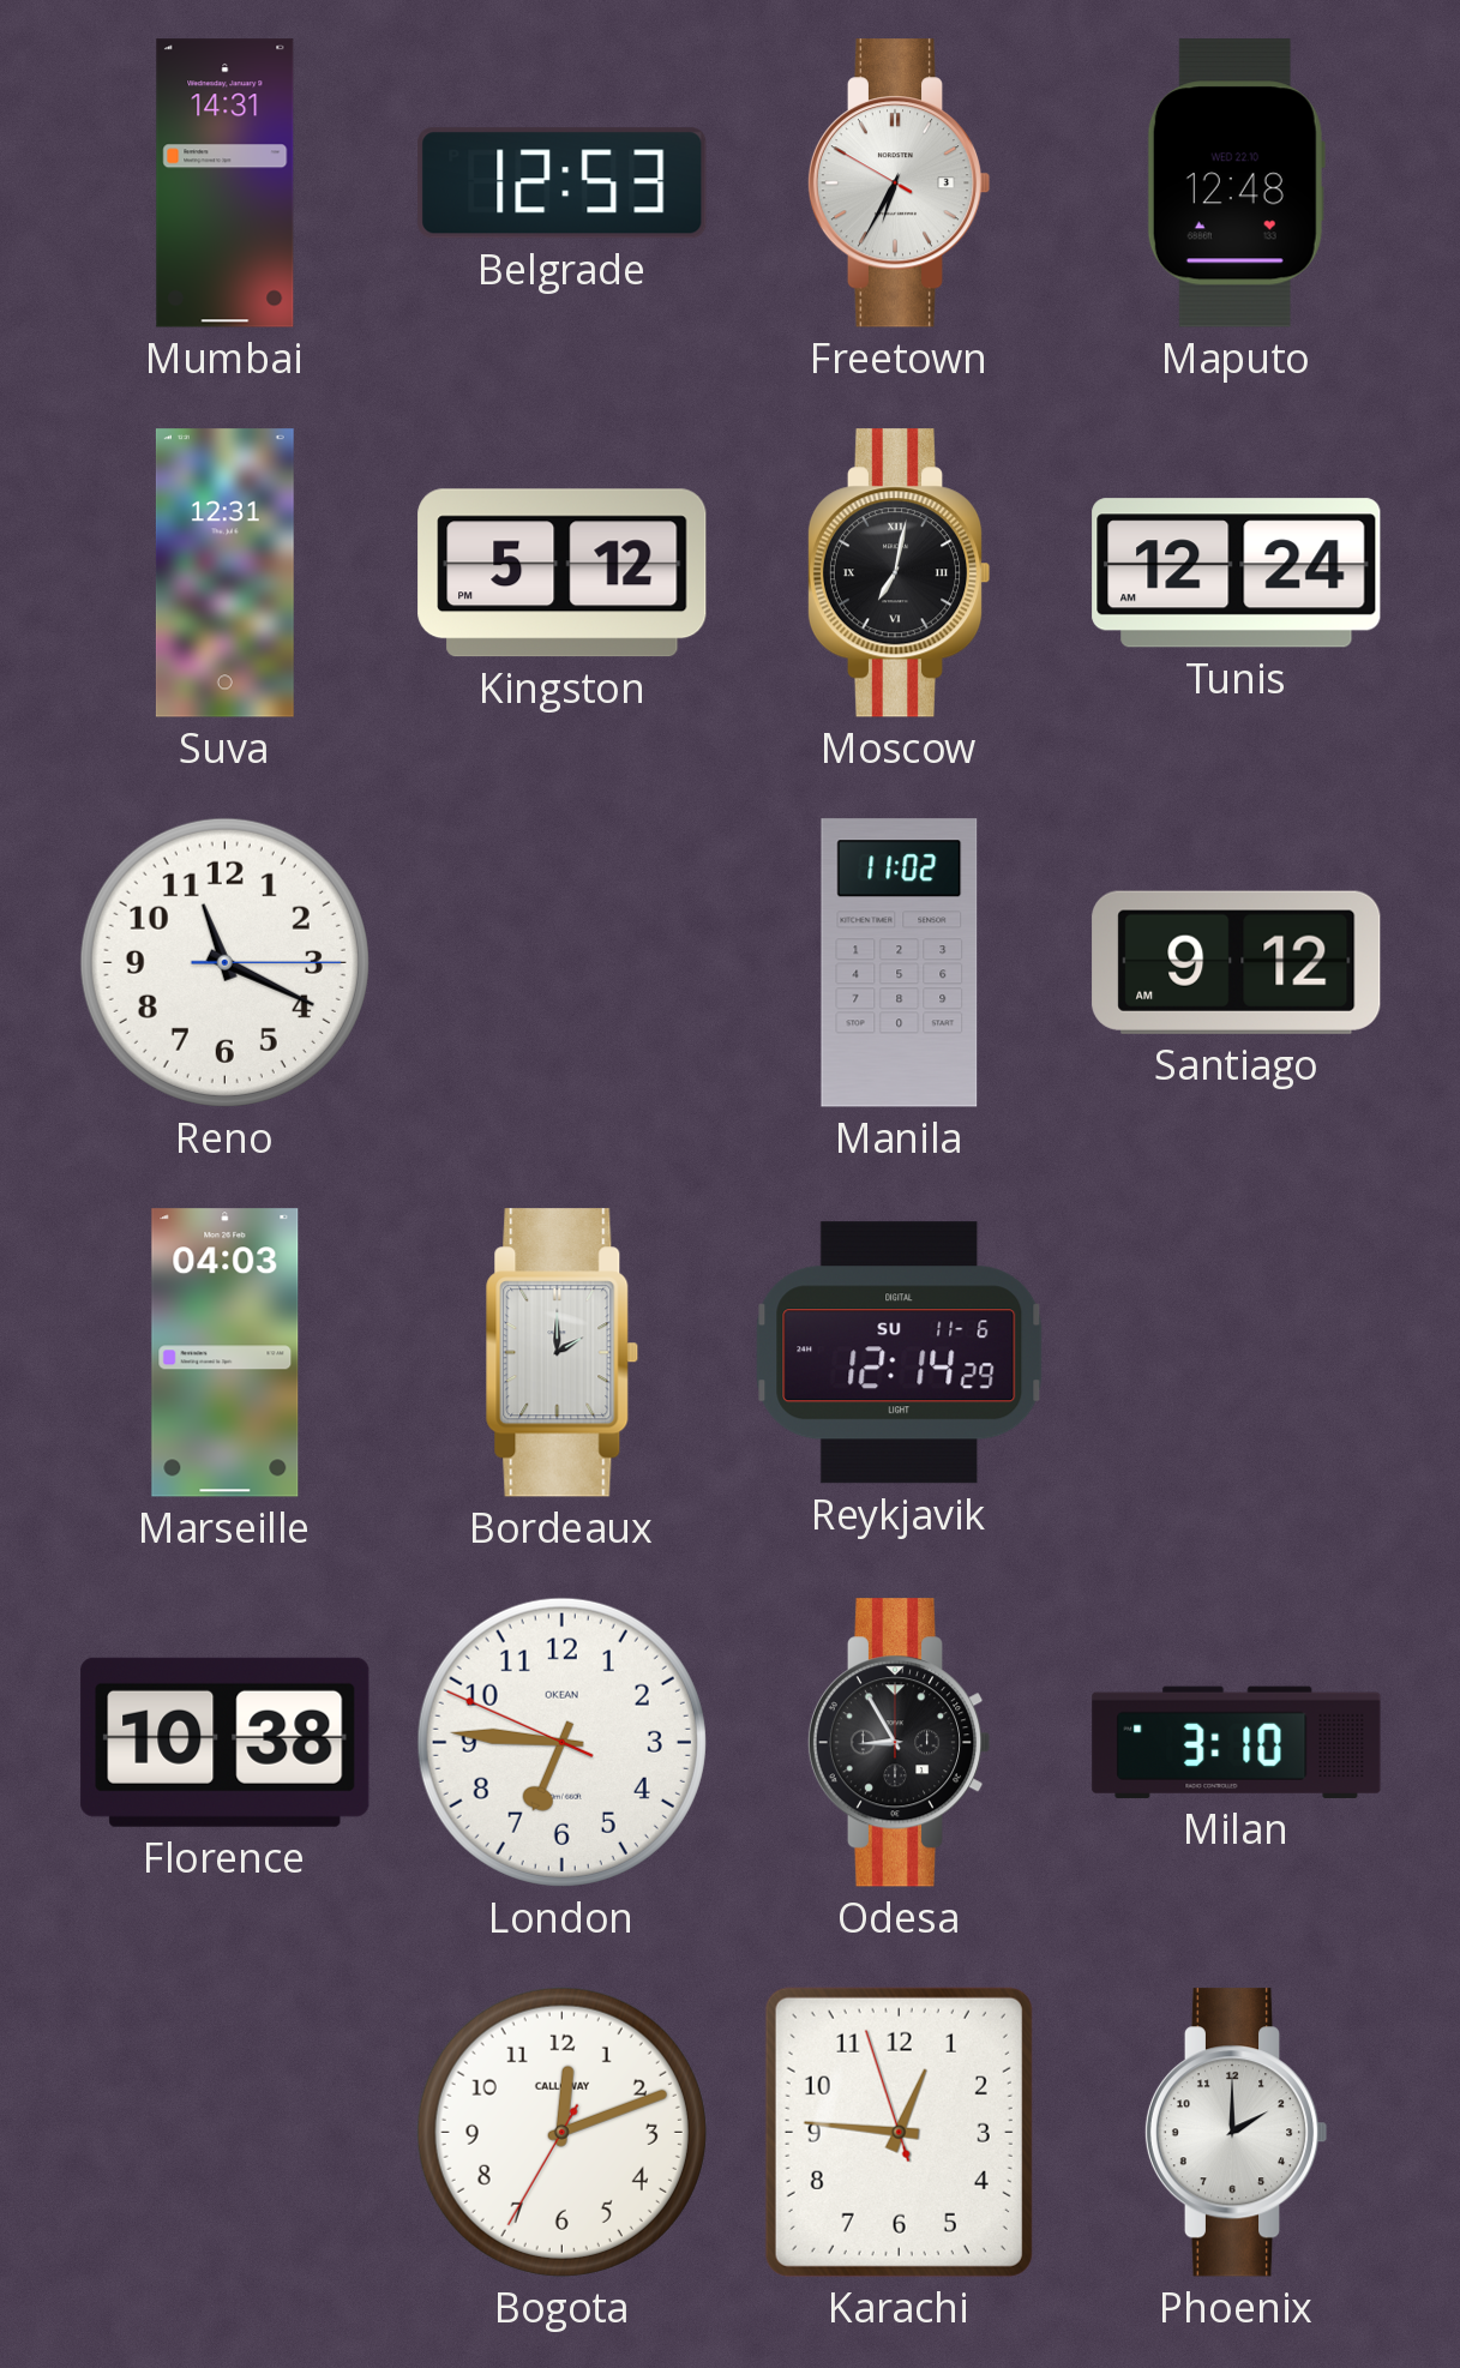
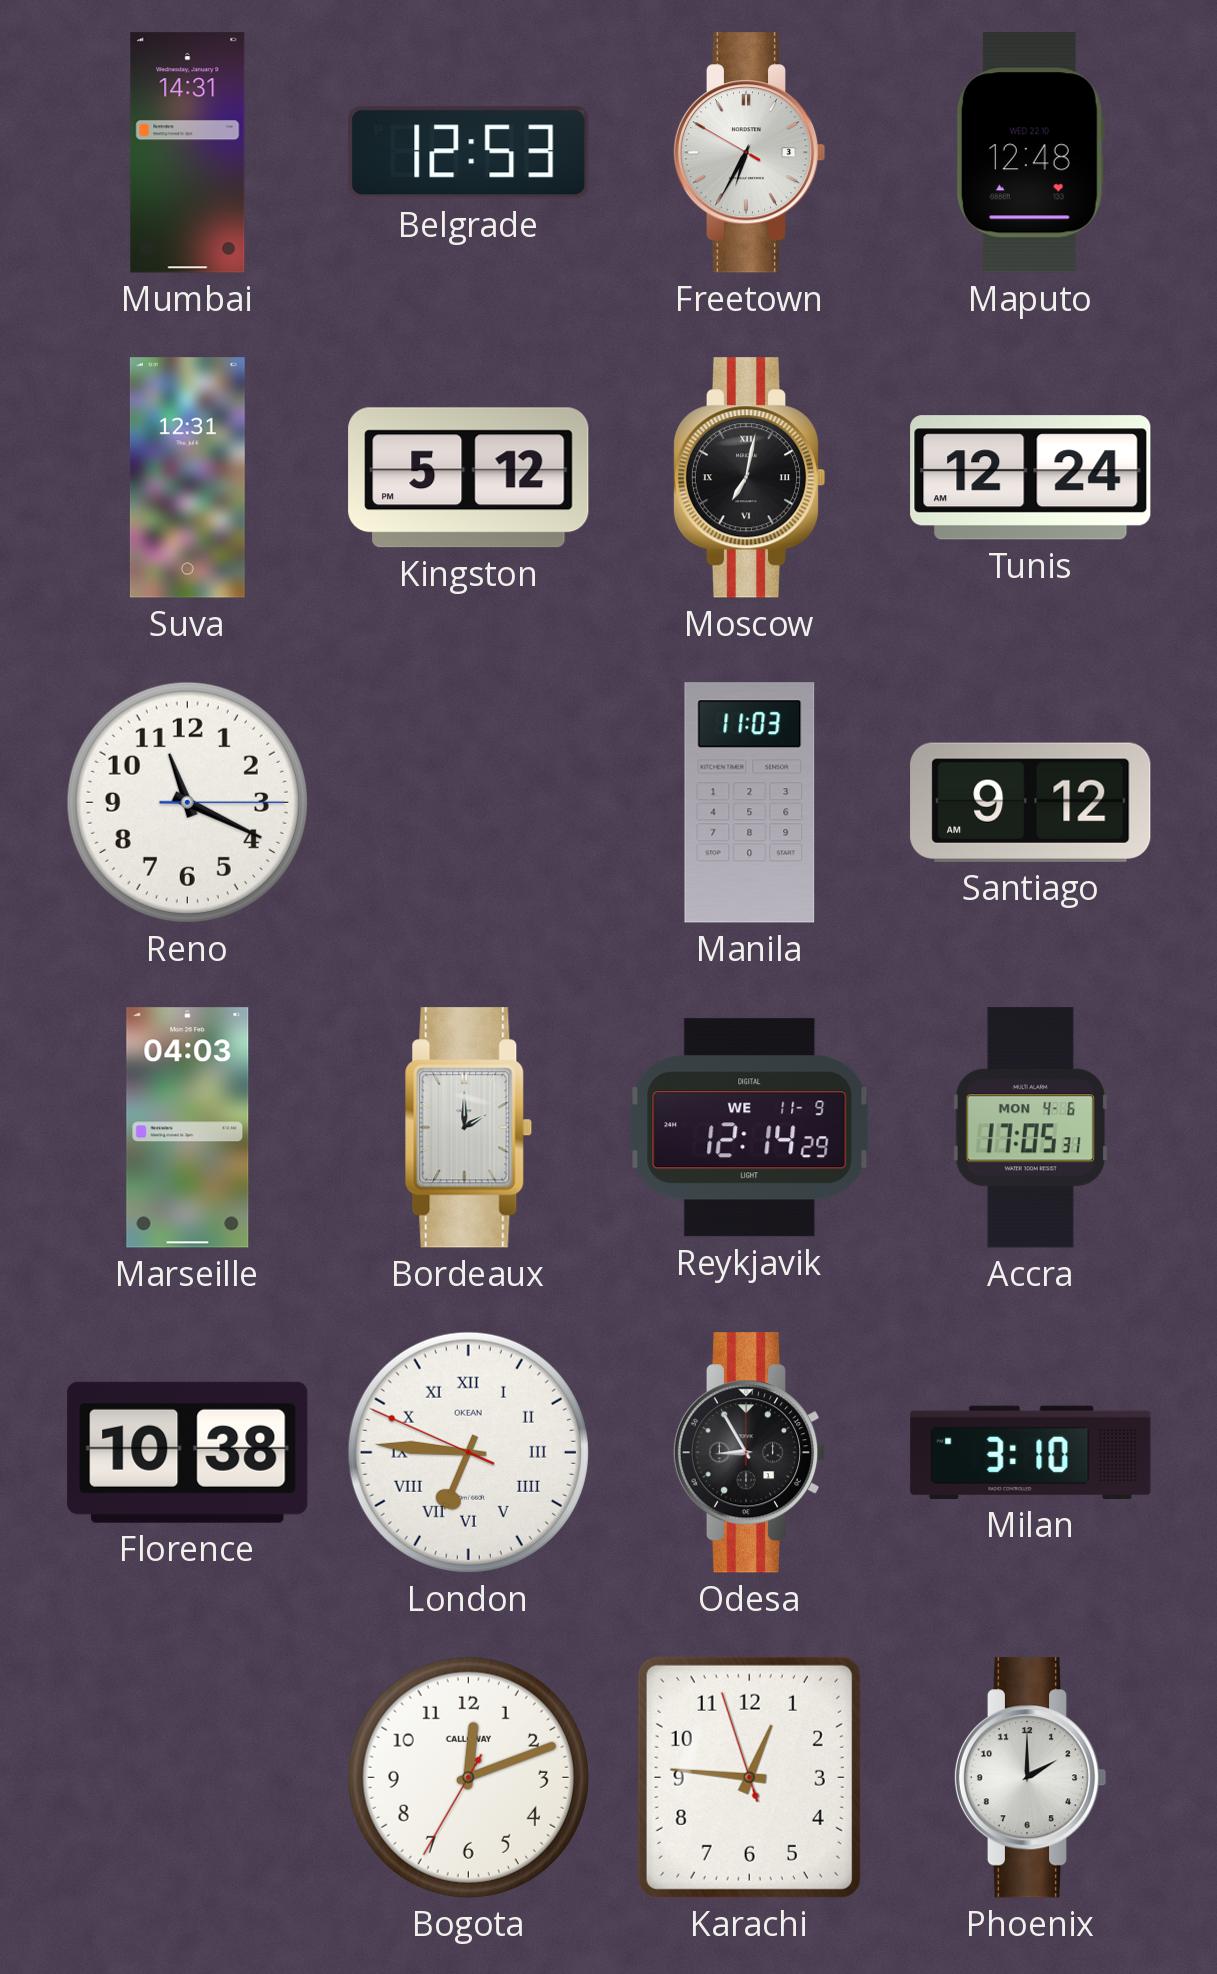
Manila: 11:02 -> 11:03 (750, 803)
Reykjavik date: SU 11-6 -> WE 11-9 (750, 1128)
Accra: none -> 17:05 (1030, 1128)
London numerals: Arabic -> Roman (468, 1452)
